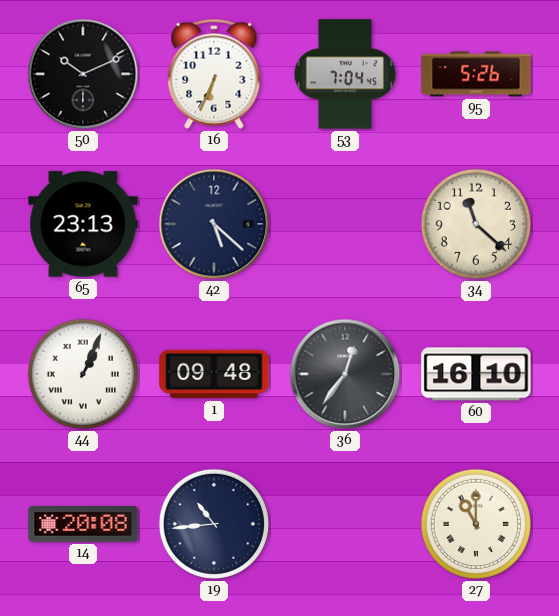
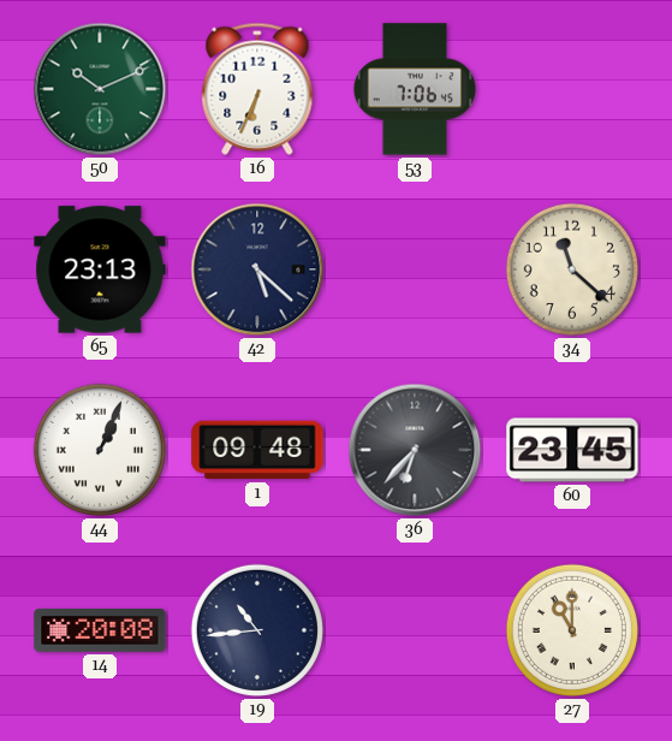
50 dial: black -> green (100, 89)
53: 7:04 -> 7:06 (414, 89)
95: 5:26 -> none (476, 74)
36: 12:36 -> 6:37 (415, 450)
60: 16:10 -> 23:45 (572, 450)
